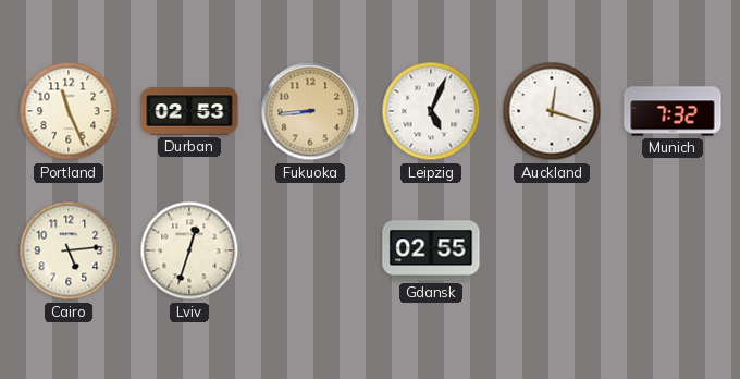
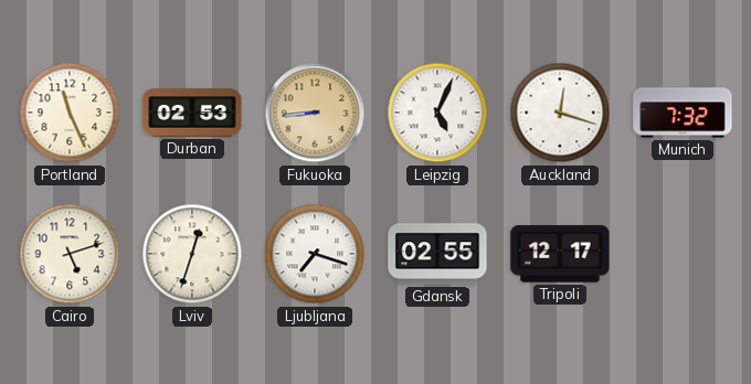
Cairo: 5:14 -> 5:12 (70, 254)
Ljubljana: none -> 7:18 (315, 254)
Tripoli: none -> 12:17 (560, 254)
